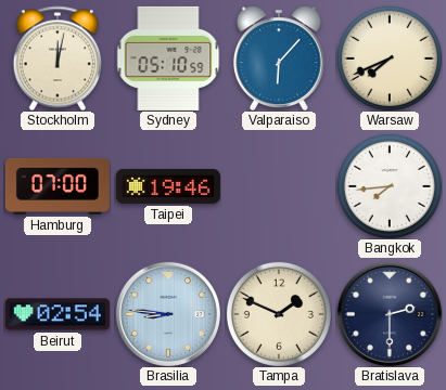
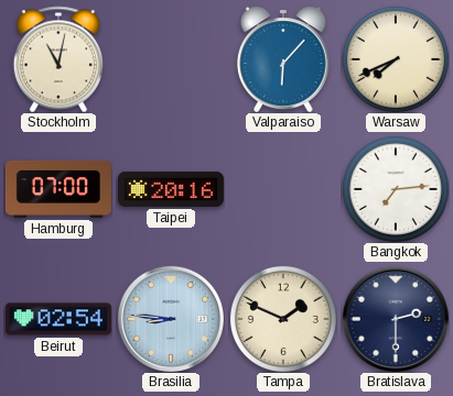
Stockholm: 12:02 -> 11:02 (58, 59)
Sydney: 05:10 -> none (168, 58)
Taipei: 19:46 -> 20:16 (171, 189)
Bangkok: 7:44 -> 7:14 (396, 189)
